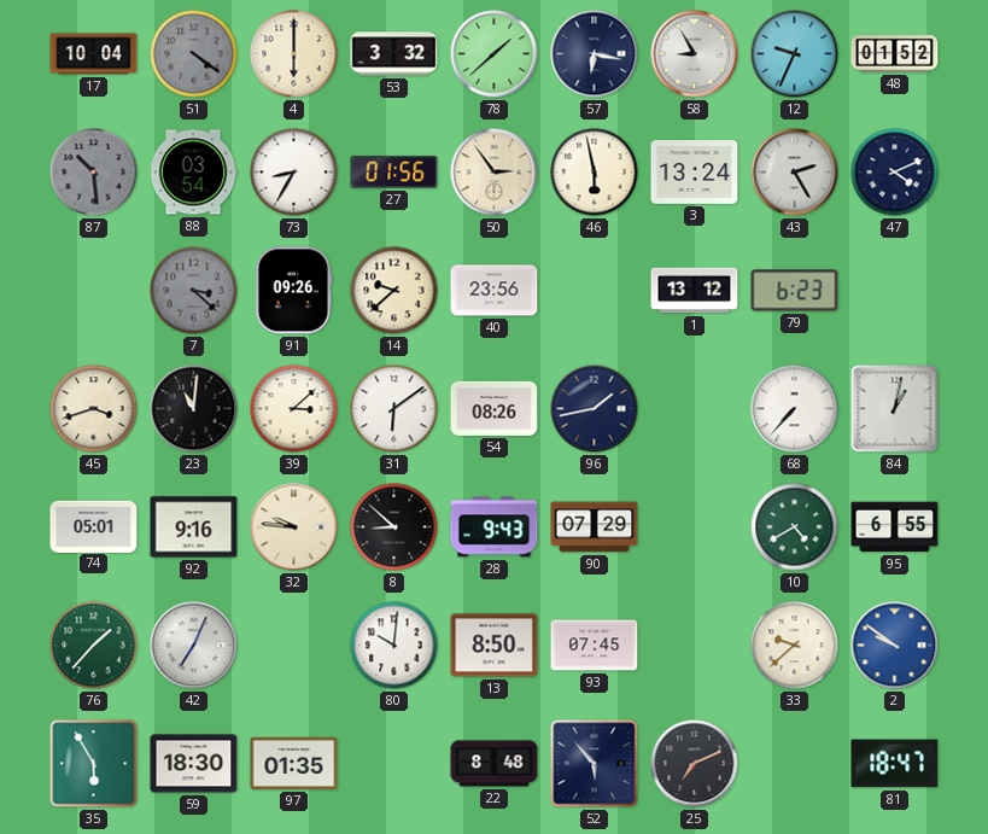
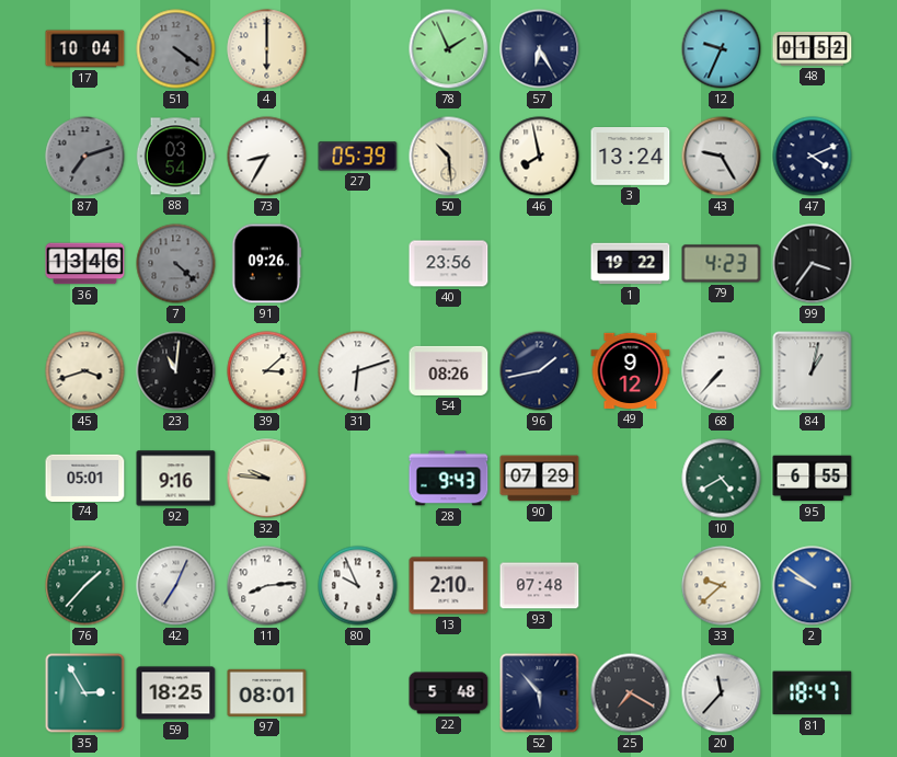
53: 3:32 -> none (394, 54)
78: 1:38 -> 1:56 (449, 49)
57: 6:17 -> 6:25 (540, 49)
58: 8:55 -> none (695, 54)
87: 10:29 -> 7:12 (85, 157)
27: 01:56 -> 05:39 (358, 157)
50: 2:54 -> 10:29 (449, 157)
46: 5:58 -> 7:58 (540, 157)
43: 2:25 -> 9:25 (722, 157)
36: none -> 13:46 (85, 264)
7: 3:22 -> 4:22 (176, 264)
14: 9:38 -> none (394, 291)
1: 13:12 -> 19:22 (631, 264)
79: 6:23 -> 4:23 (722, 264)
99: none -> 3:36 (813, 264)
31: 6:09 -> 6:12 (358, 371)
49: none -> 9:12 (631, 370)
8: 8:52 -> none (394, 527)
11: none -> 8:14 (267, 586)
80: 10:01 -> 9:56 (358, 586)
13: 8:50 -> 2:10 (449, 586)
93: 07:45 -> 07:48 (540, 586)
35: 5:55 -> 2:55 (85, 693)
59: 18:30 -> 18:25 (176, 693)
97: 01:35 -> 08:01 (267, 692)
22: 8:48 -> 5:48 (449, 693)
25: 7:11 -> 7:20 (631, 693)
20: none -> 11:37 (722, 693)
